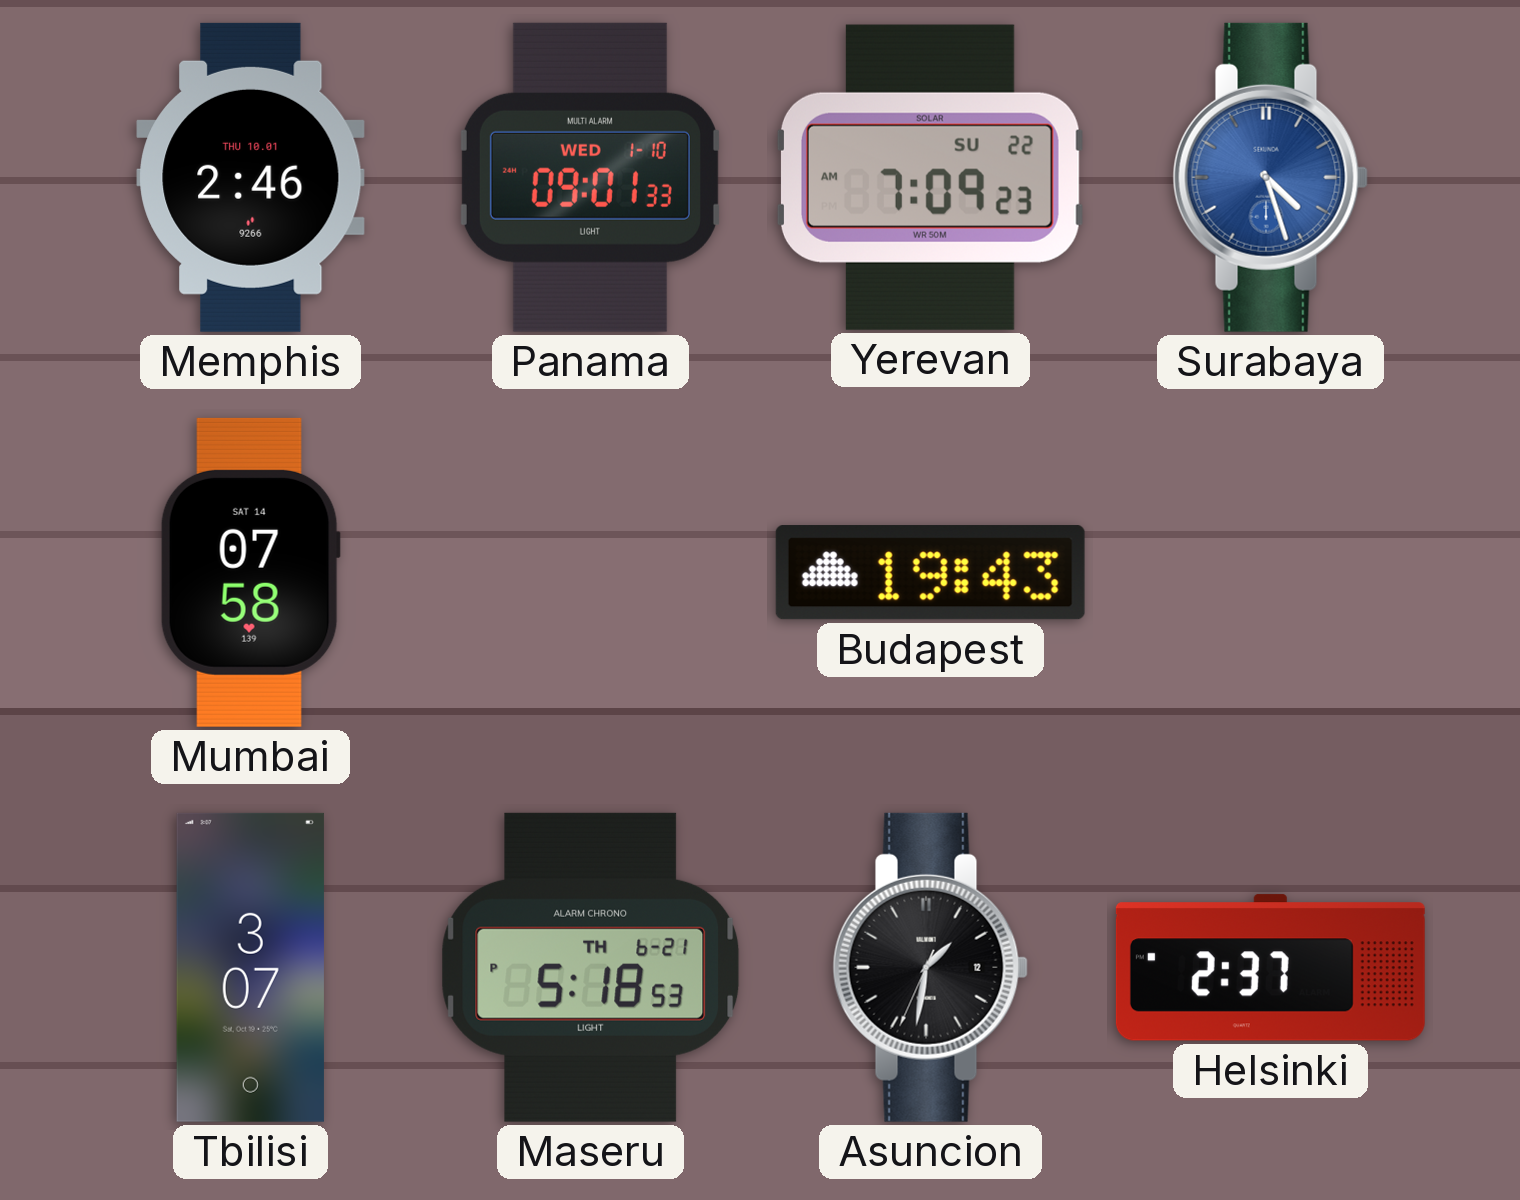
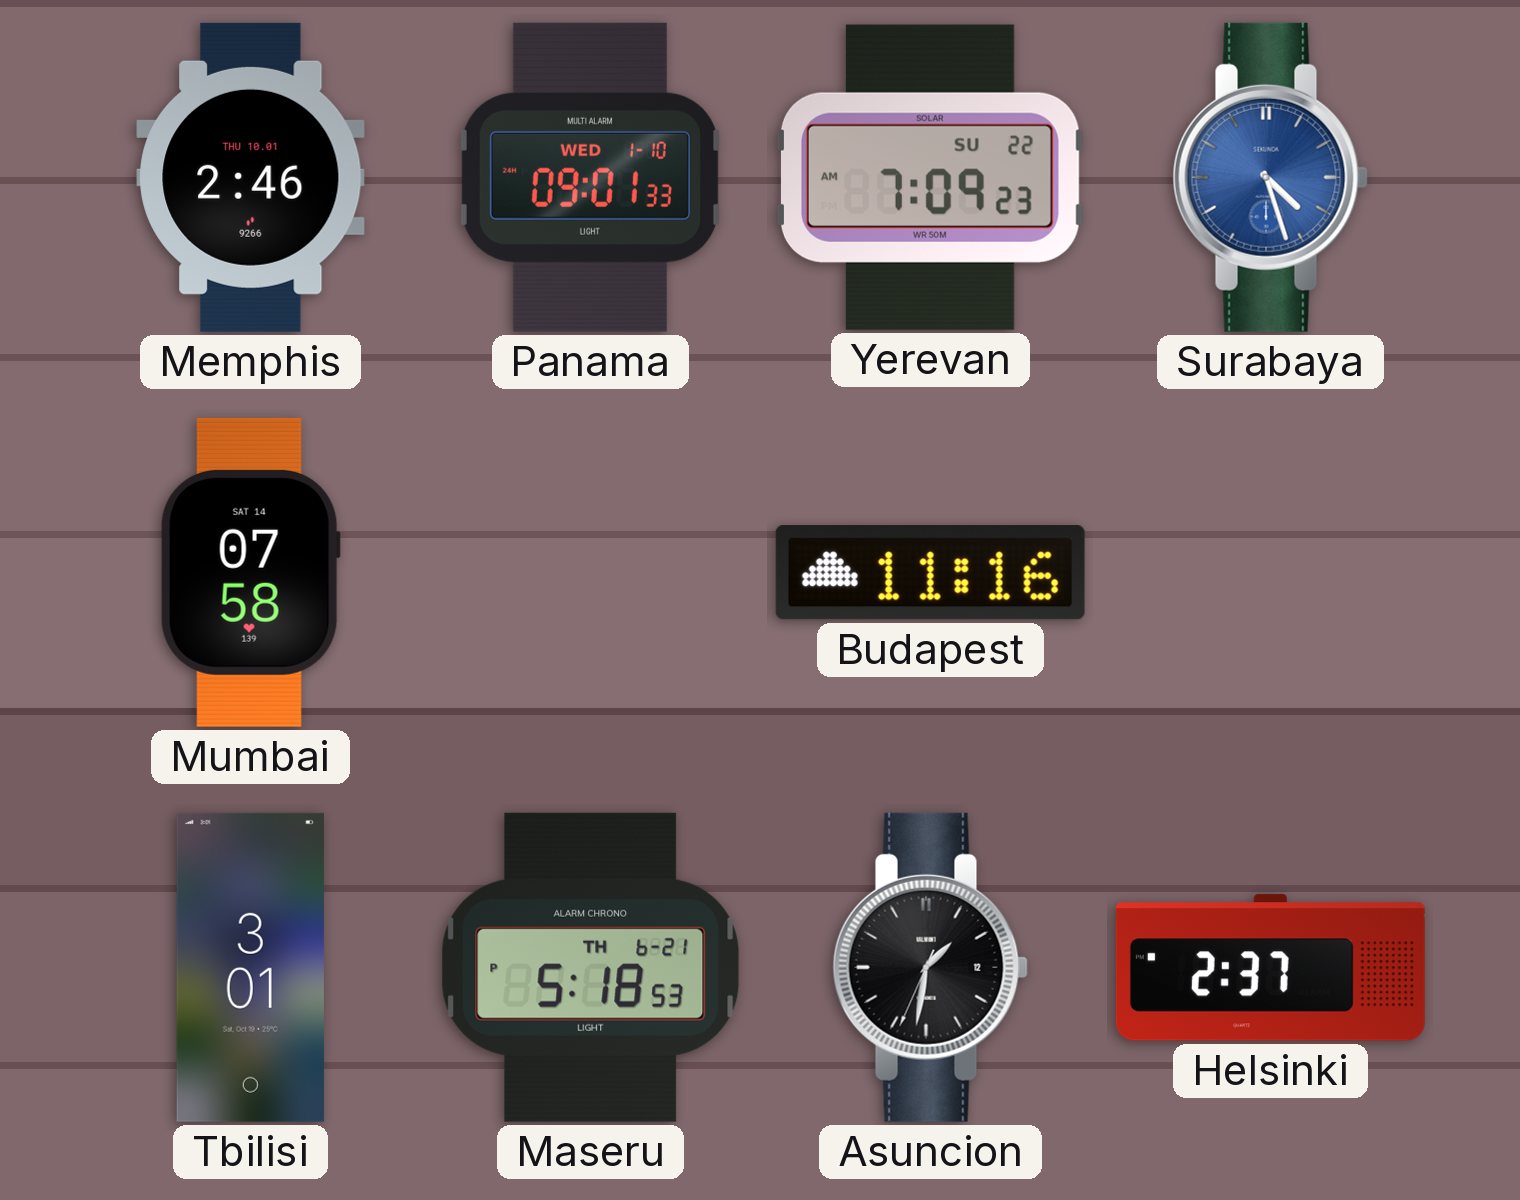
Budapest: 19:43 -> 11:16 (930, 573)
Tbilisi: 3:07 -> 3:01 (250, 967)
